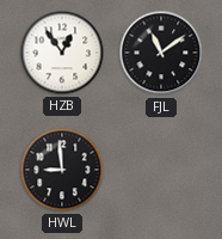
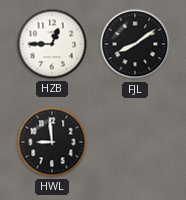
HZB: 12:54 -> 12:45 (52, 44)
FJL: 11:09 -> 8:09 (135, 44)
